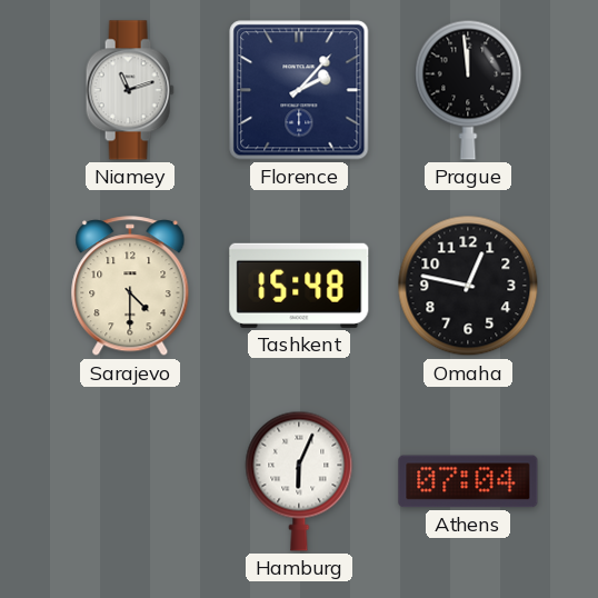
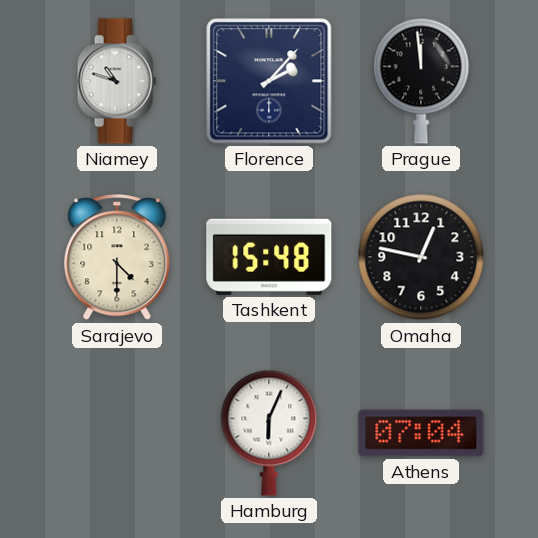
Niamey: 11:12 -> 10:48 (117, 81)
